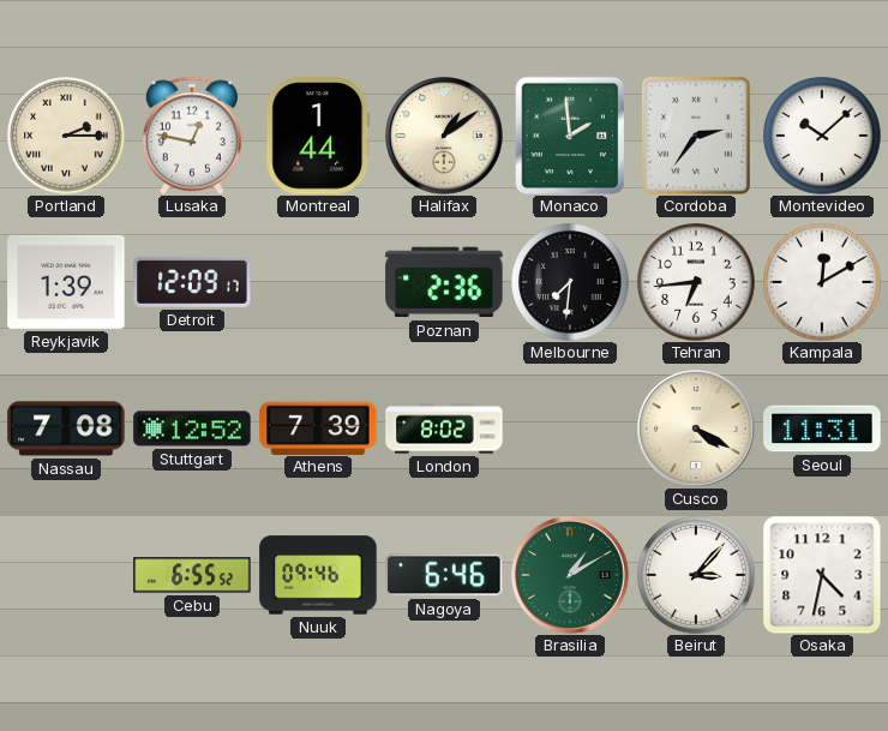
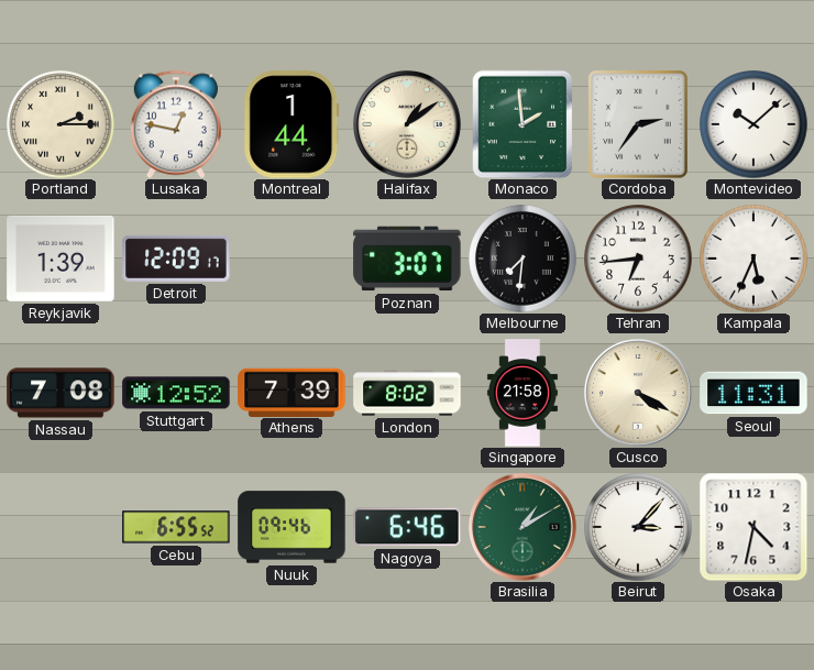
Poznan: 2:36 -> 3:07 (407, 259)
Kampala: 12:10 -> 5:34 (754, 259)
Singapore: none -> 21:58 (522, 393)
